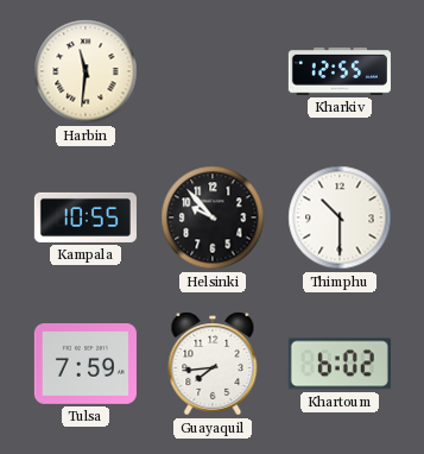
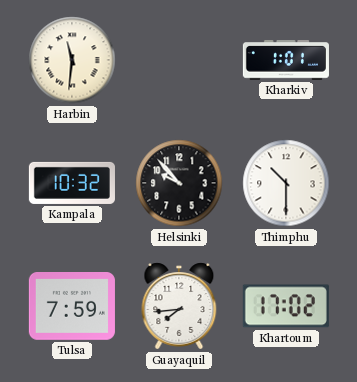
Kharkiv: 12:55 -> 1:01 (286, 60)
Kampala: 10:55 -> 10:32 (72, 183)
Khartoum: 6:02 -> 17:02 (286, 306)
